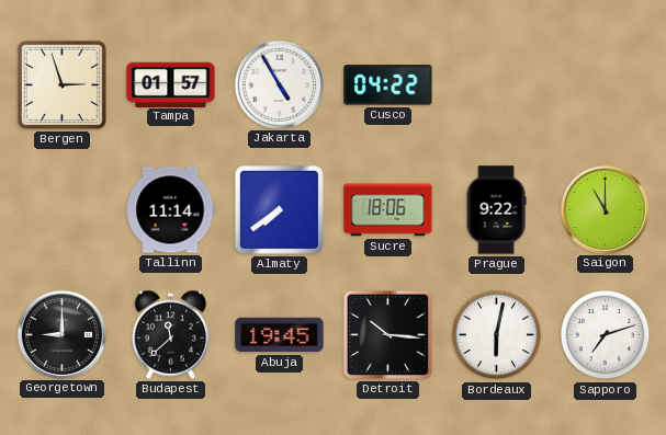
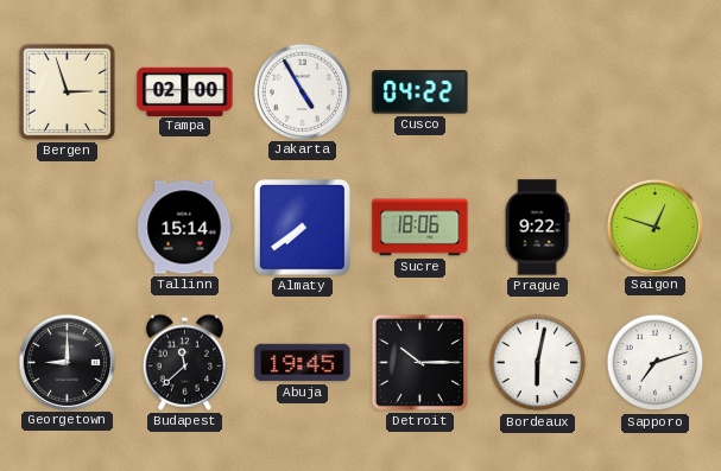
Tampa: 01:57 -> 02:00 (185, 91)
Tallinn: 11:14 -> 15:14 (184, 228)
Saigon: 11:00 -> 12:48 (654, 227)
Detroit: 10:16 -> 10:15 (419, 362)
